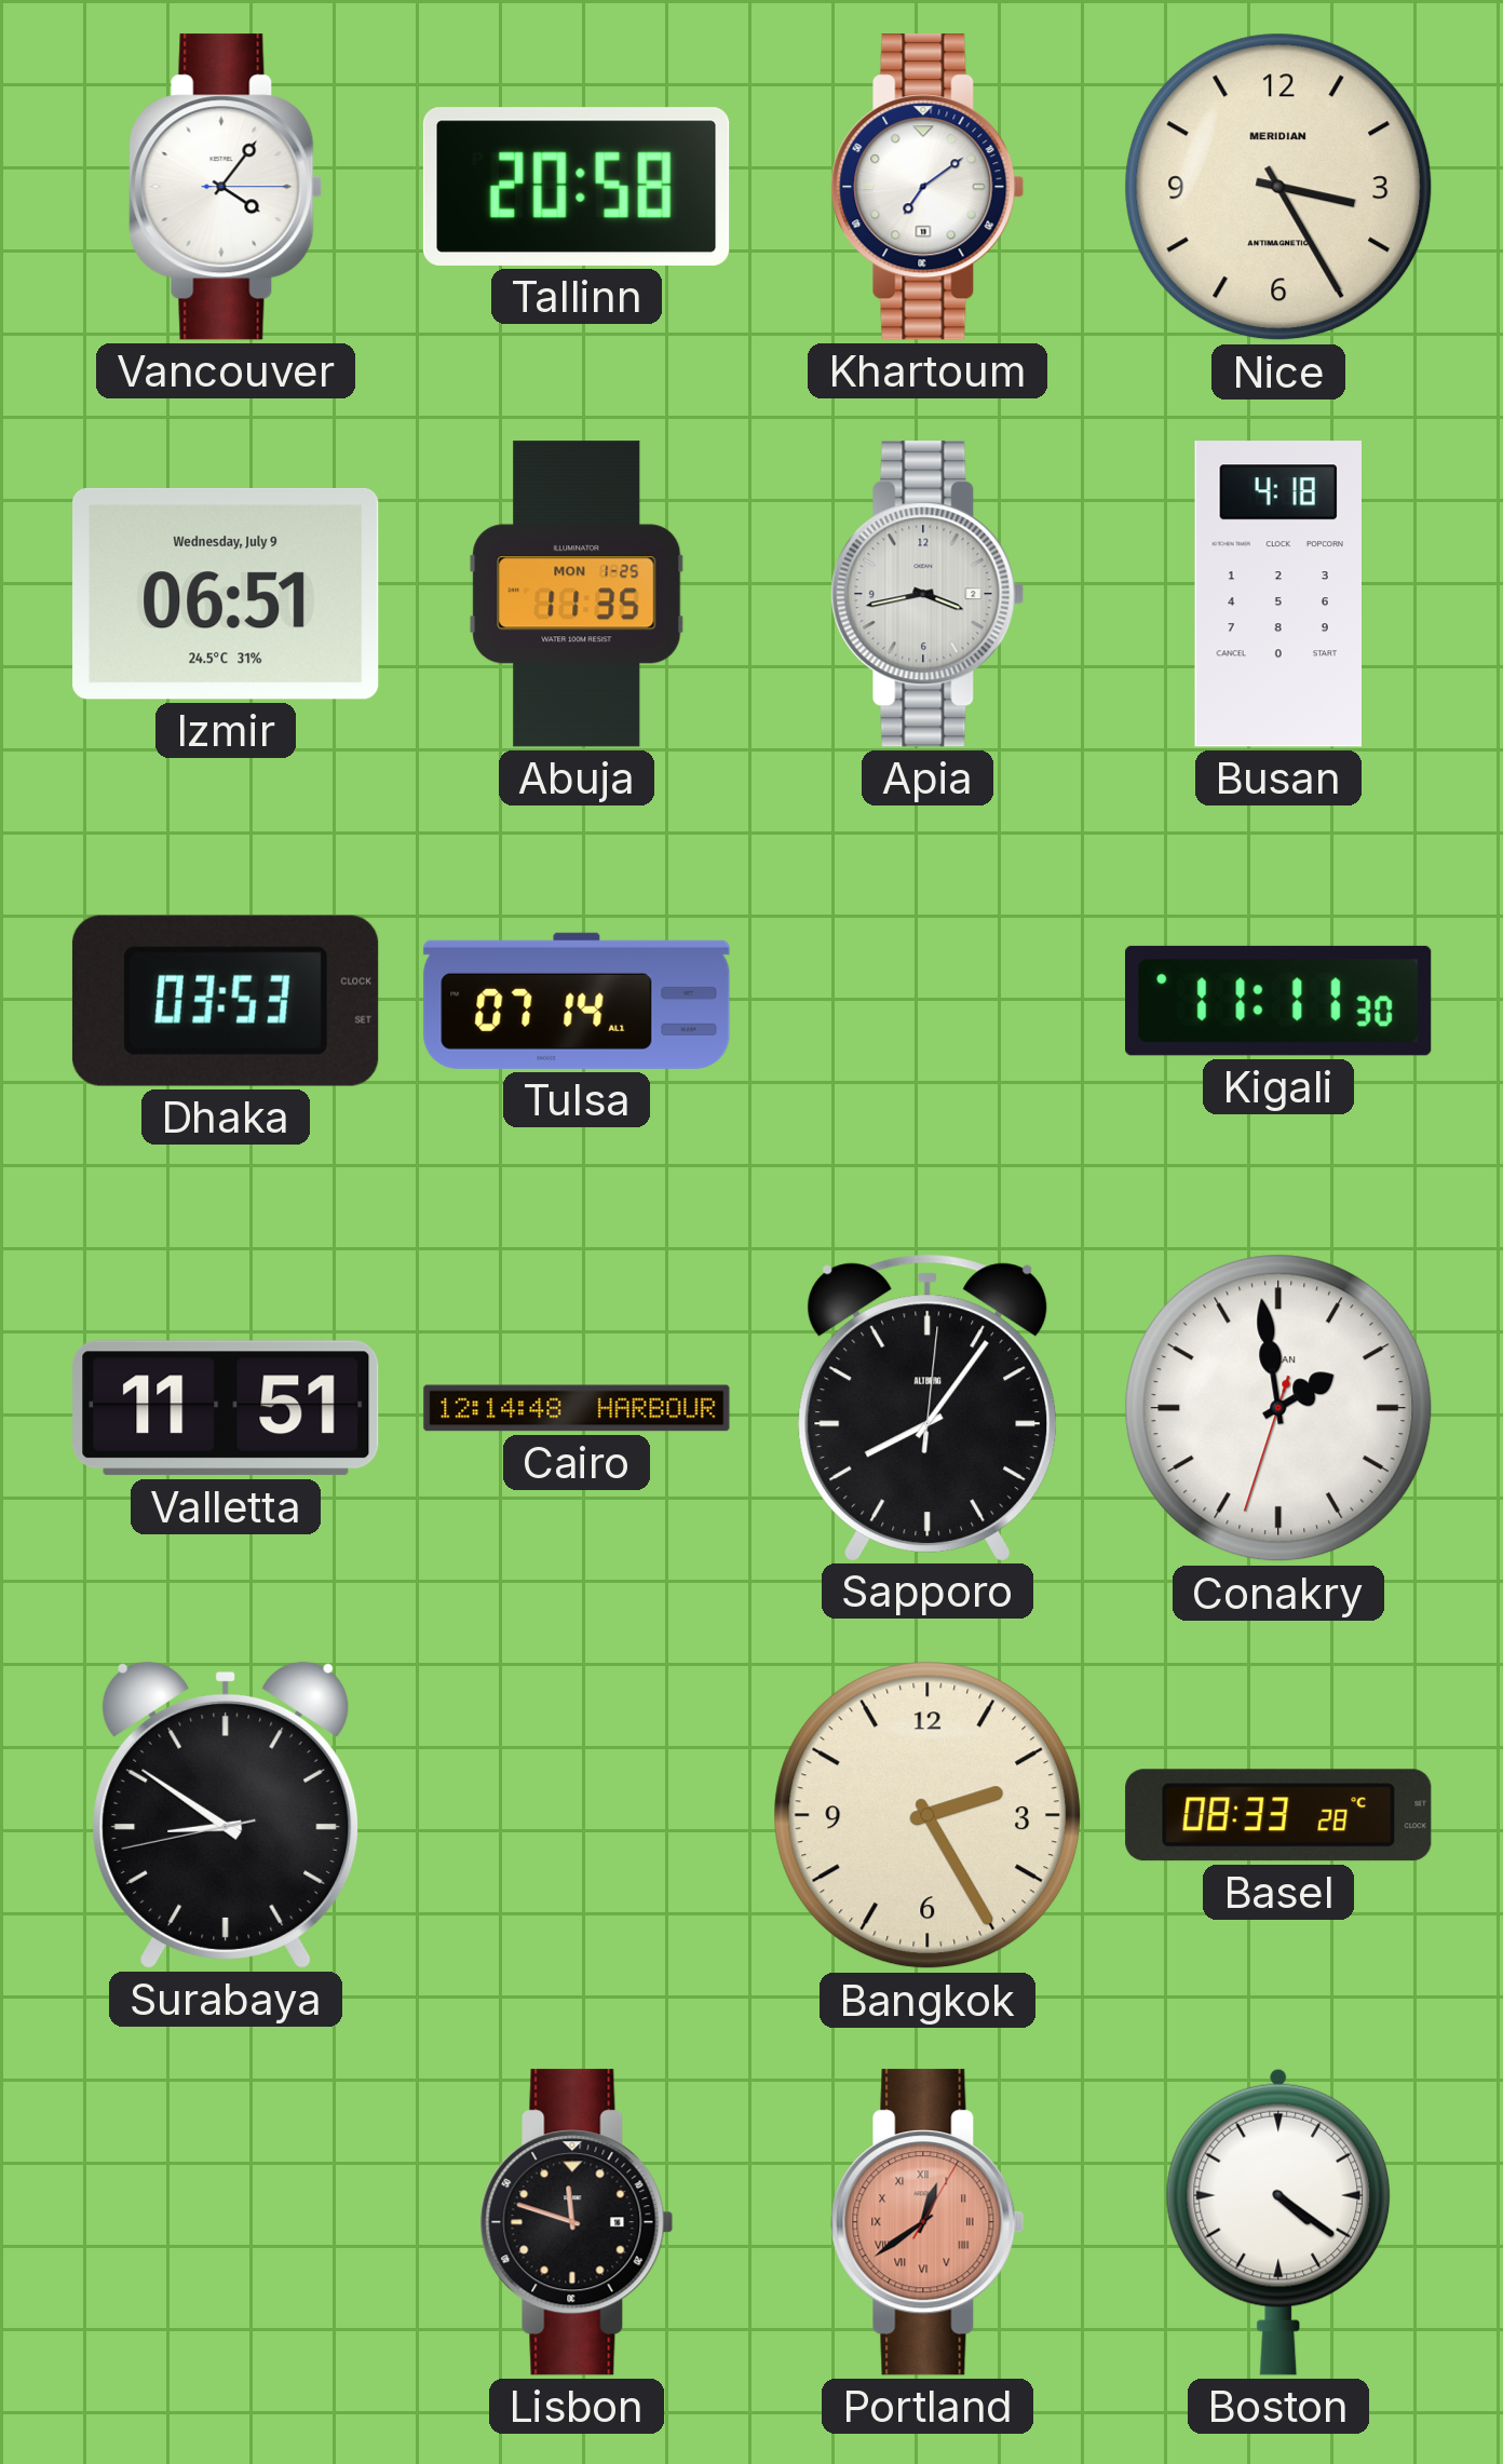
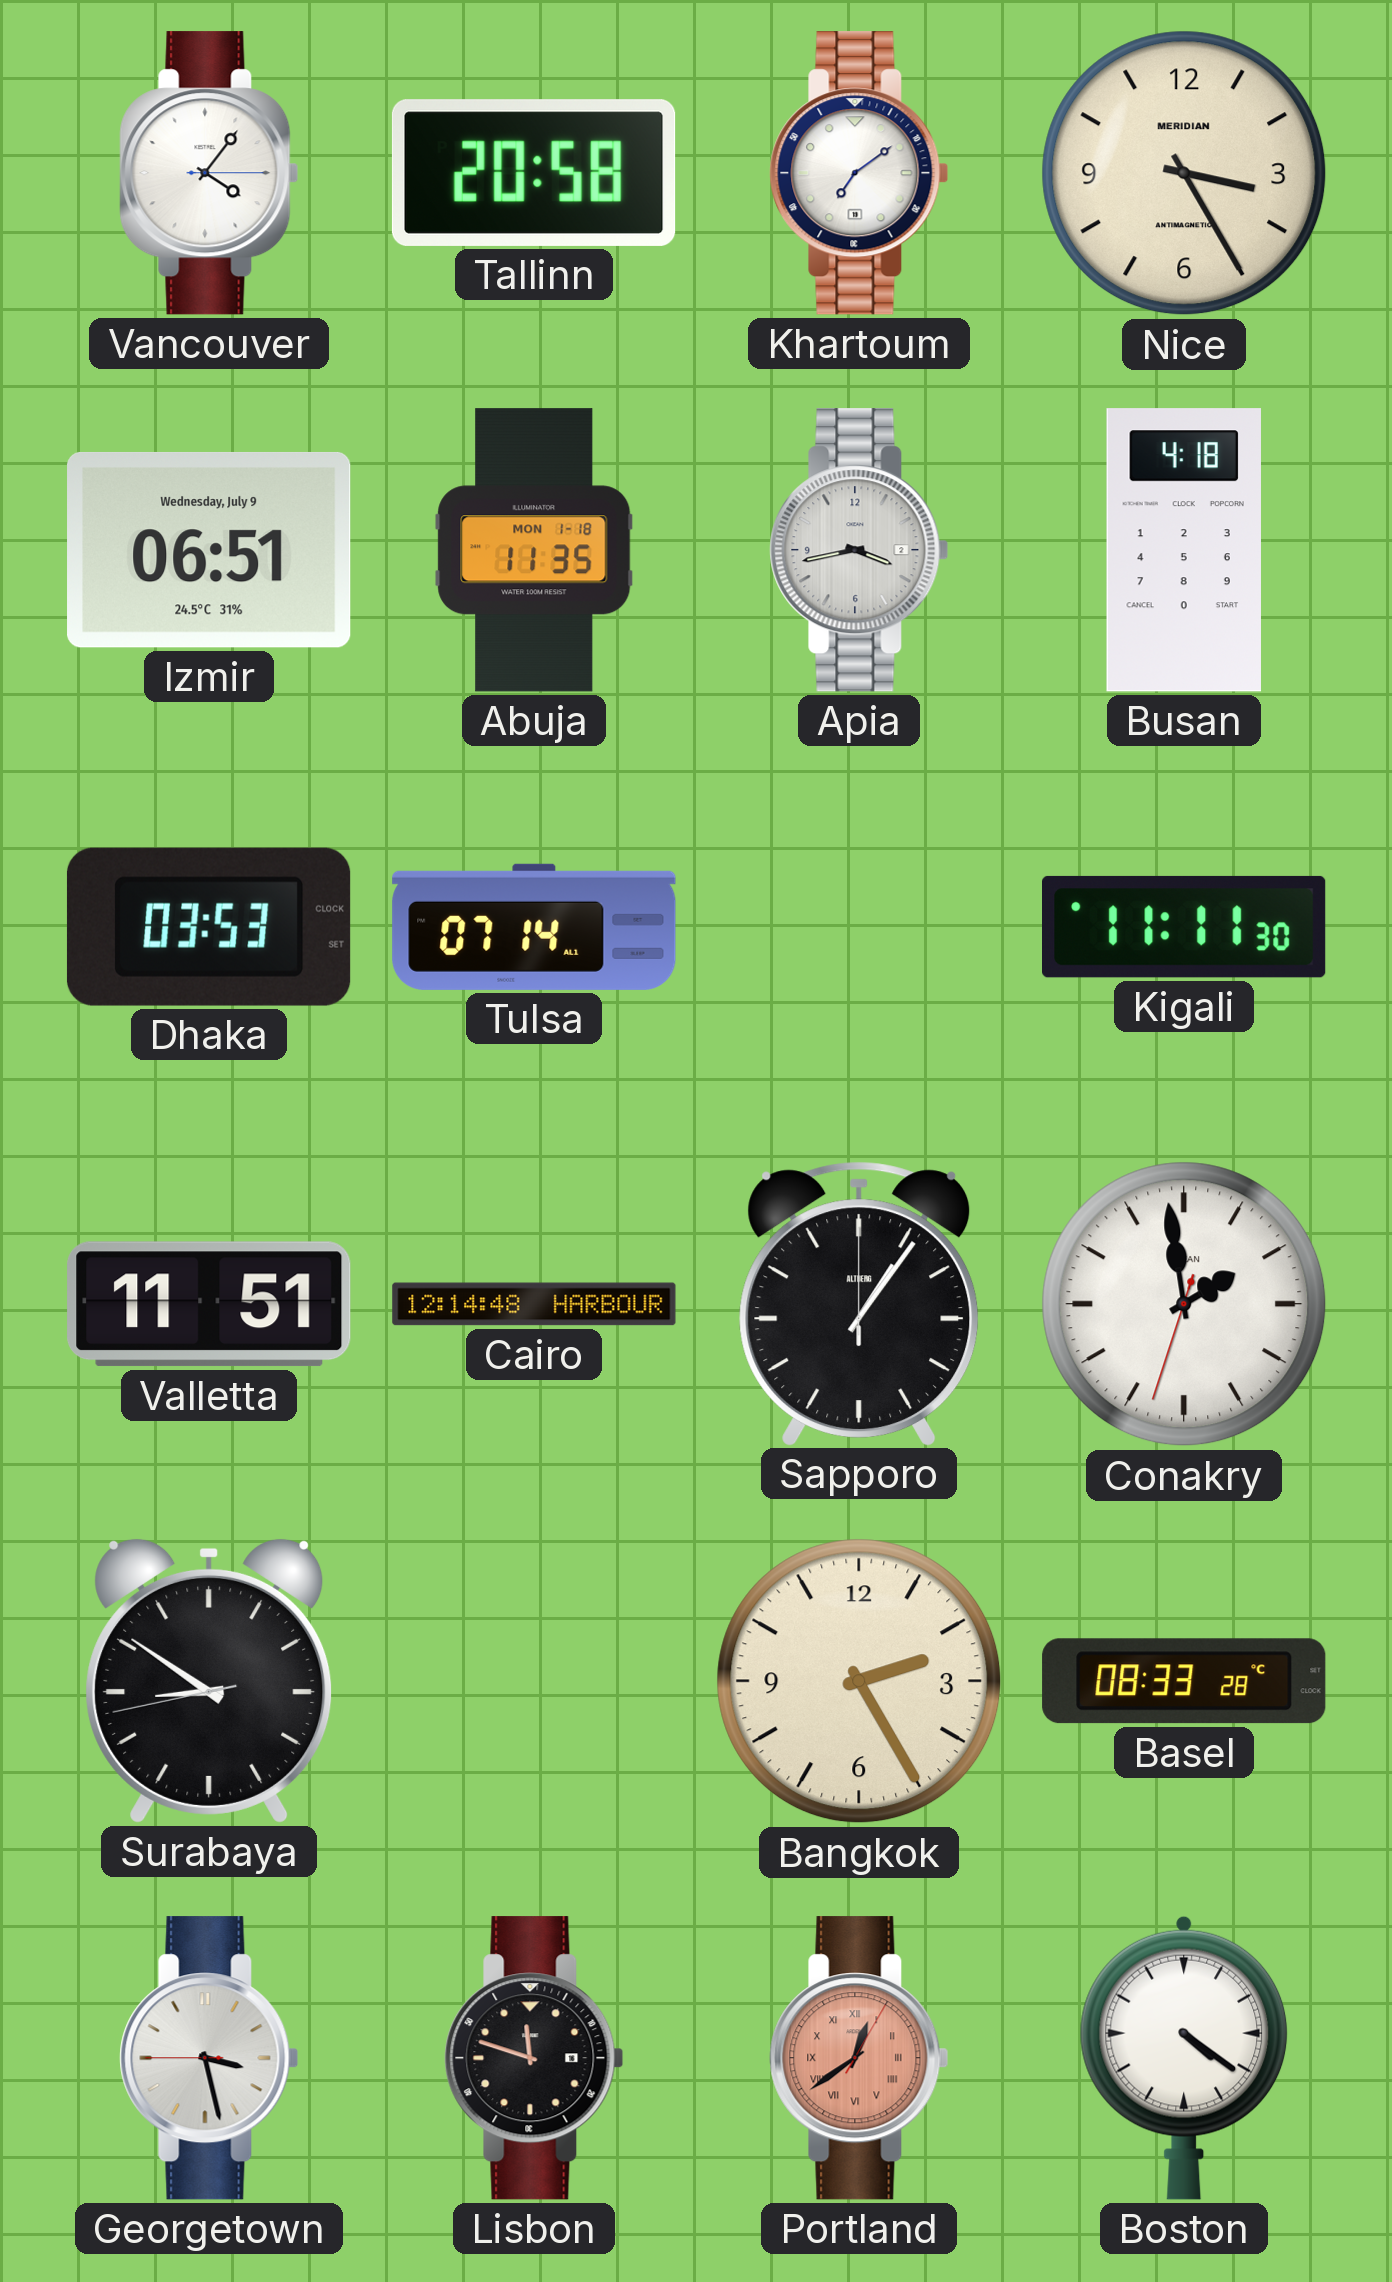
Abuja date: MON 1-25 -> MON 1-18 (534, 550)
Sapporo: 8:06 -> 1:06 (859, 1303)
Georgetown: none -> 3:27 (209, 2058)
